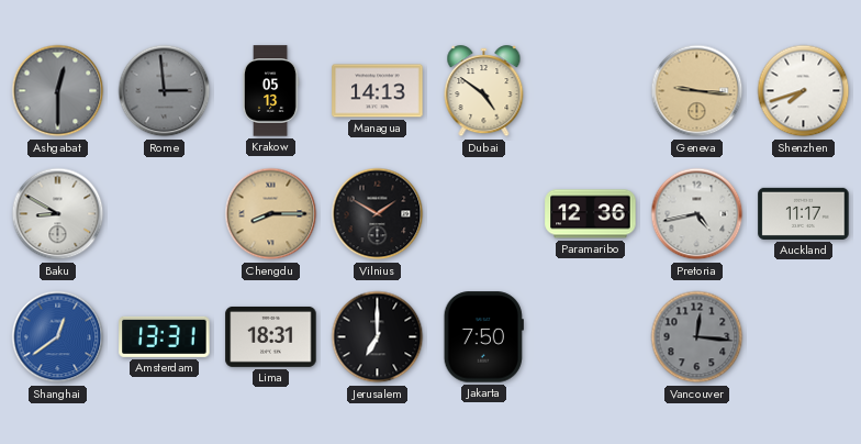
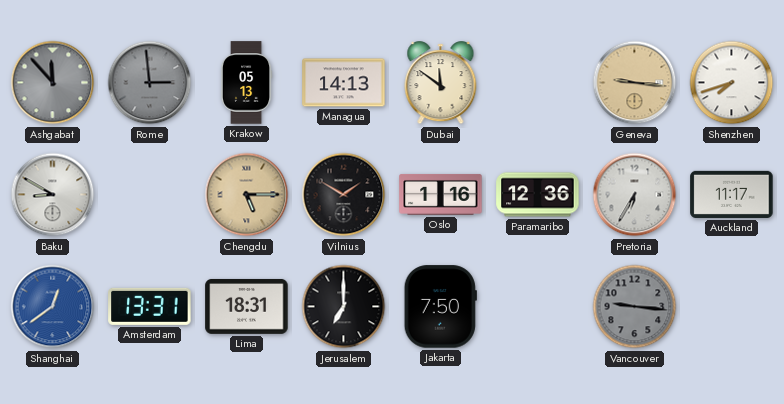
Ashgabat: 12:30 -> 11:53 (53, 83)
Dubai: 4:51 -> 11:51 (441, 83)
Chengdu: 8:15 -> 5:15 (247, 195)
Oslo: none -> 1:16 (441, 194)
Pretoria: 4:43 -> 6:35 (635, 195)
Vancouver: 12:16 -> 9:16 (635, 307)
